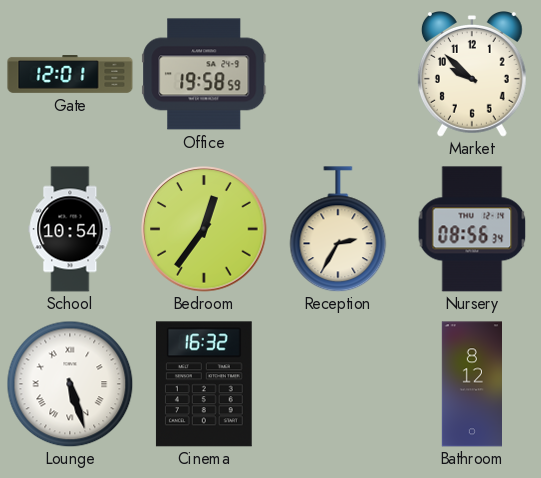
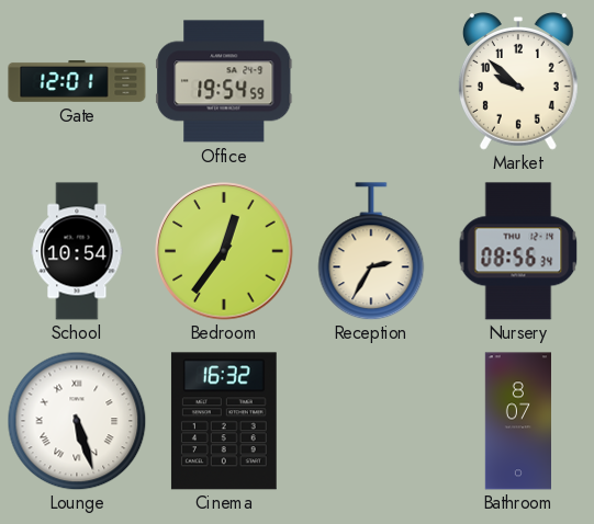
Office: 19:58 -> 19:54 (224, 81)
Bathroom: 8:12 -> 8:07 (517, 421)
